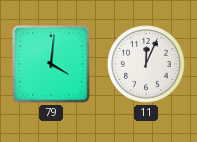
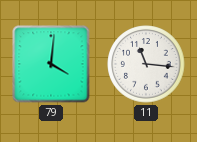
11: 12:04 -> 11:16 (146, 64)
